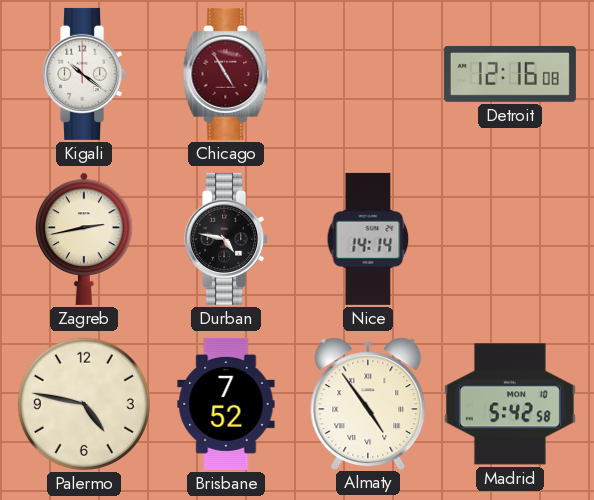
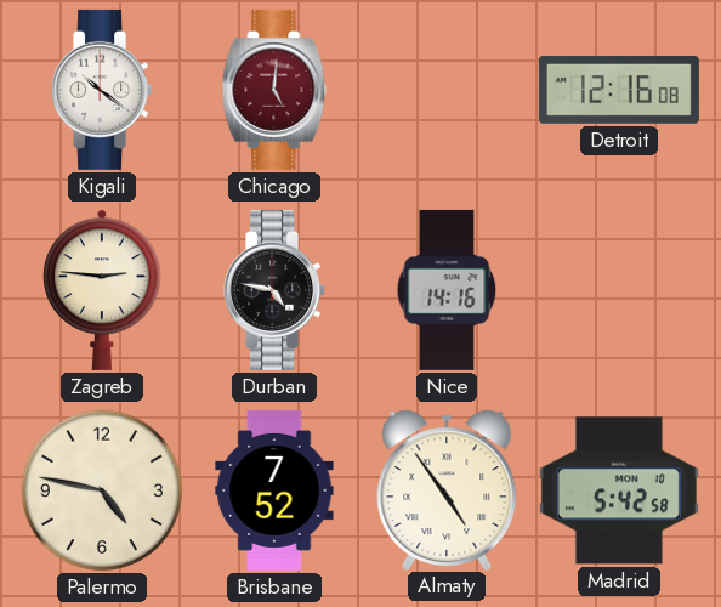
Chicago: 4:55 -> 5:01 (274, 90)
Zagreb: 2:43 -> 2:46 (102, 290)
Nice: 14:14 -> 14:16 (447, 290)
